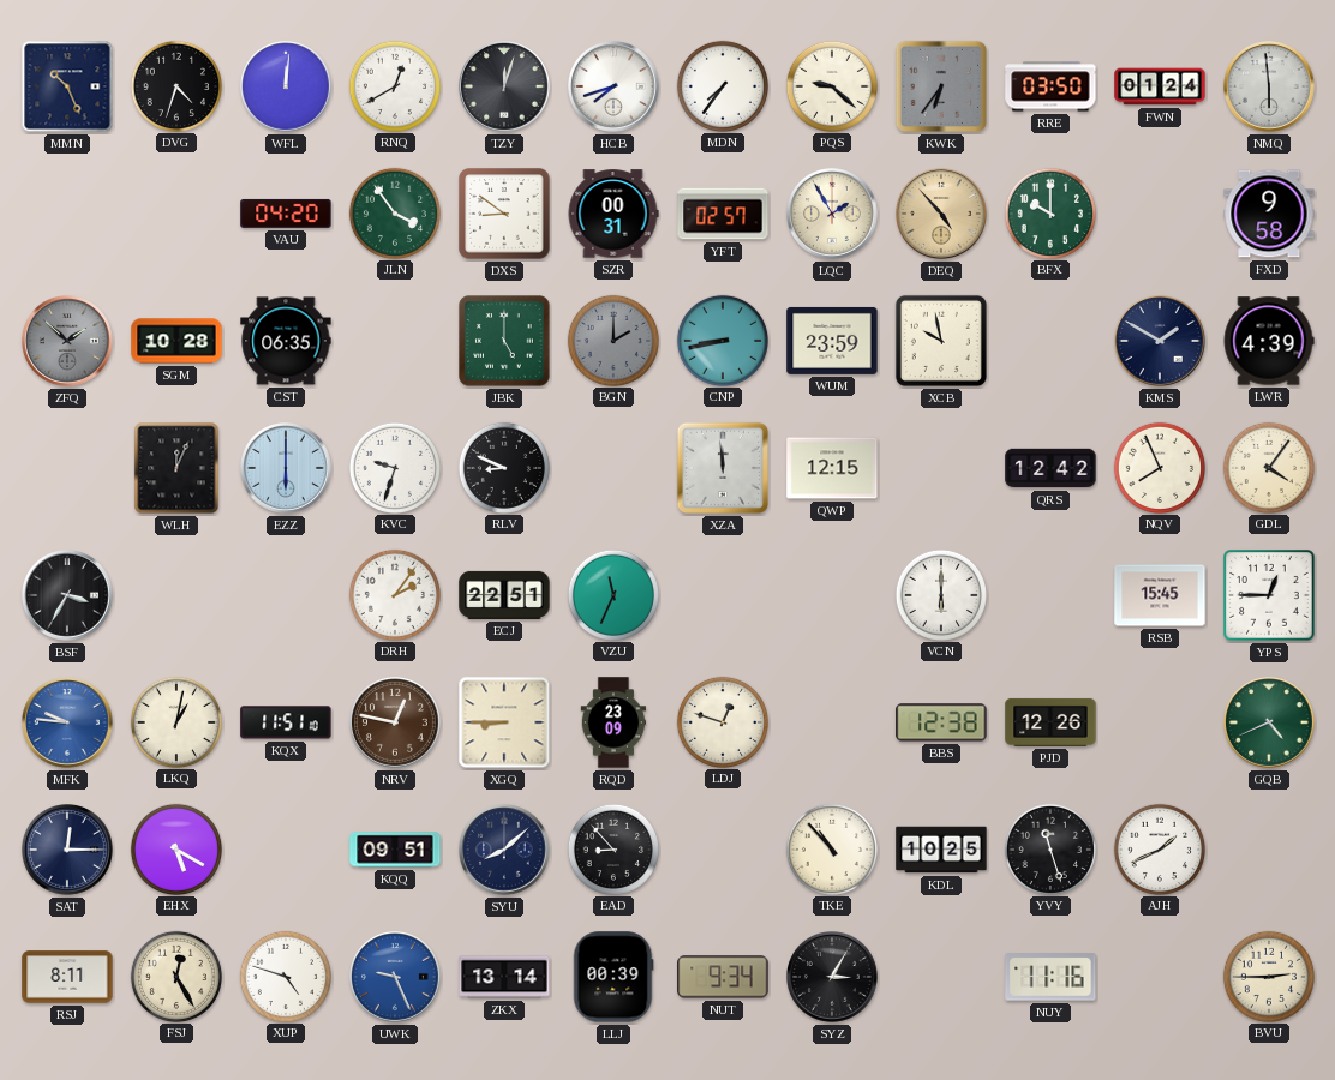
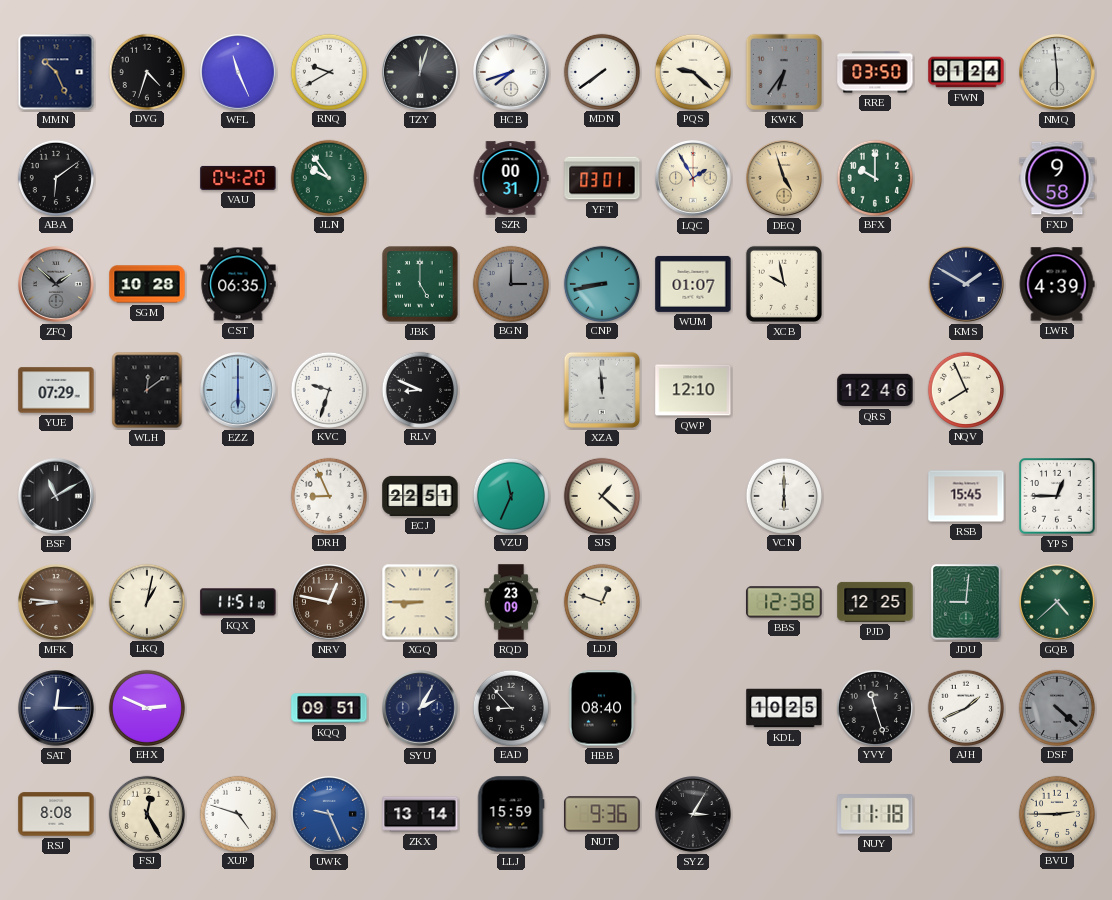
WFL: 12:01 -> 11:26 (239, 73)
RNQ: 12:40 -> 9:40 (328, 71)
MDN: 7:36 -> 7:39 (601, 71)
ABA: none -> 6:09 (55, 177)
JLN: 3:54 -> 9:54 (328, 177)
DXS: 8:51 -> none (504, 214)
YFT: 02:57 -> 03:01 (602, 178)
DEQ: 4:53 -> 4:57 (785, 179)
BGN: 2:00 -> 3:00 (510, 283)
WUM: 23:59 -> 01:07 (693, 284)
YUE: none -> 07:29 (56, 390)
WLH: 12:04 -> 12:09 (147, 390)
QWP: 12:15 -> 12:10 (693, 390)
QRS: 12:42 -> 12:46 (875, 390)
GDL: 4:06 -> none (1268, 467)
BSF: 3:35 -> 11:10 (57, 497)
DRH: 2:06 -> 8:56 (328, 495)
SJS: none -> 1:22 (601, 495)
MFK: 9:46 -> 8:46 (57, 603)
MFK dial: blue -> brown (57, 603)
PJD: 12:26 -> 12:25 (875, 602)
JDU: none -> 9:01 (966, 602)
GQB: 4:41 -> 4:38 (1058, 603)
EHX: 5:20 -> 2:49 (146, 707)
SYU: 8:08 -> 2:05 (421, 709)
HBB: none -> 08:40 (602, 708)
TKE: 10:53 -> none (831, 848)
DSF: none -> 4:22 (1056, 707)
RSJ: 8:11 -> 8:08 (56, 814)
LLJ: 00:39 -> 15:59 (511, 814)
NUT: 9:34 -> 9:36 (602, 814)
NUY: 11:16 -> 11:18 (875, 814)
